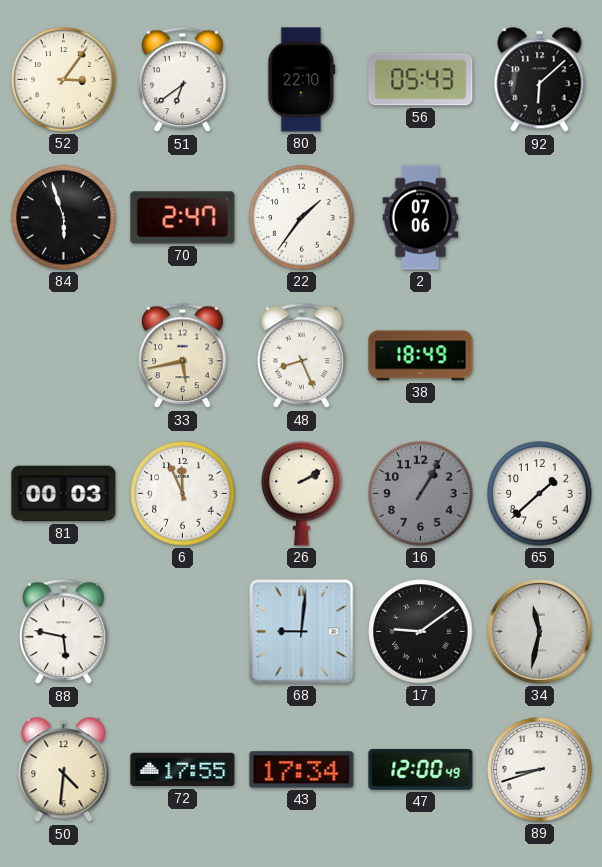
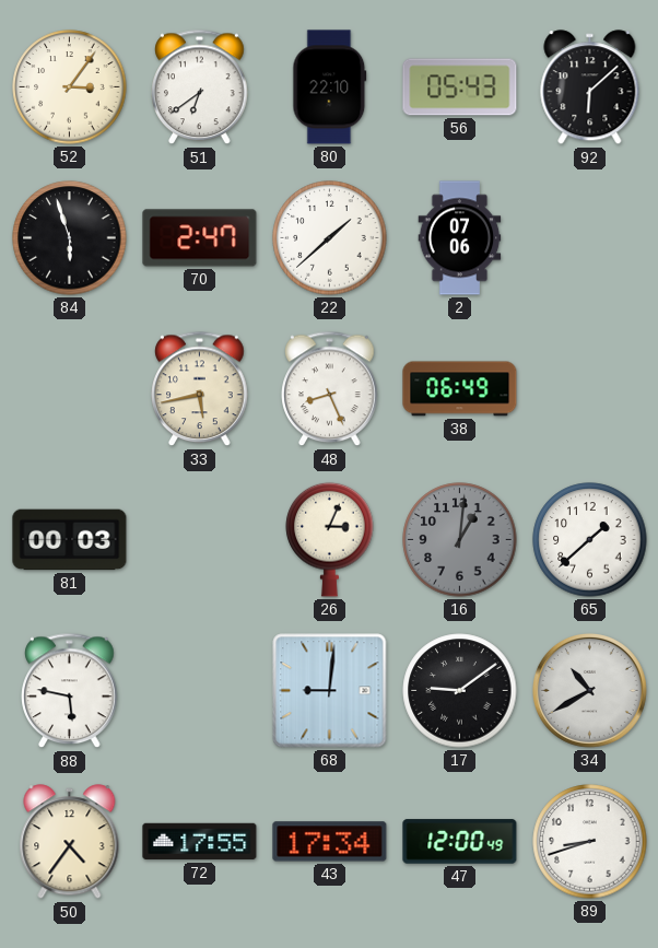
22: 1:36 -> 1:38 (330, 238)
38: 18:49 -> 06:49 (460, 389)
6: 11:56 -> none (183, 494)
26: 2:10 -> 3:04 (330, 539)
16: 1:05 -> 1:01 (460, 540)
34: 11:32 -> 10:40 (589, 690)
50: 4:31 -> 4:36 (70, 842)
